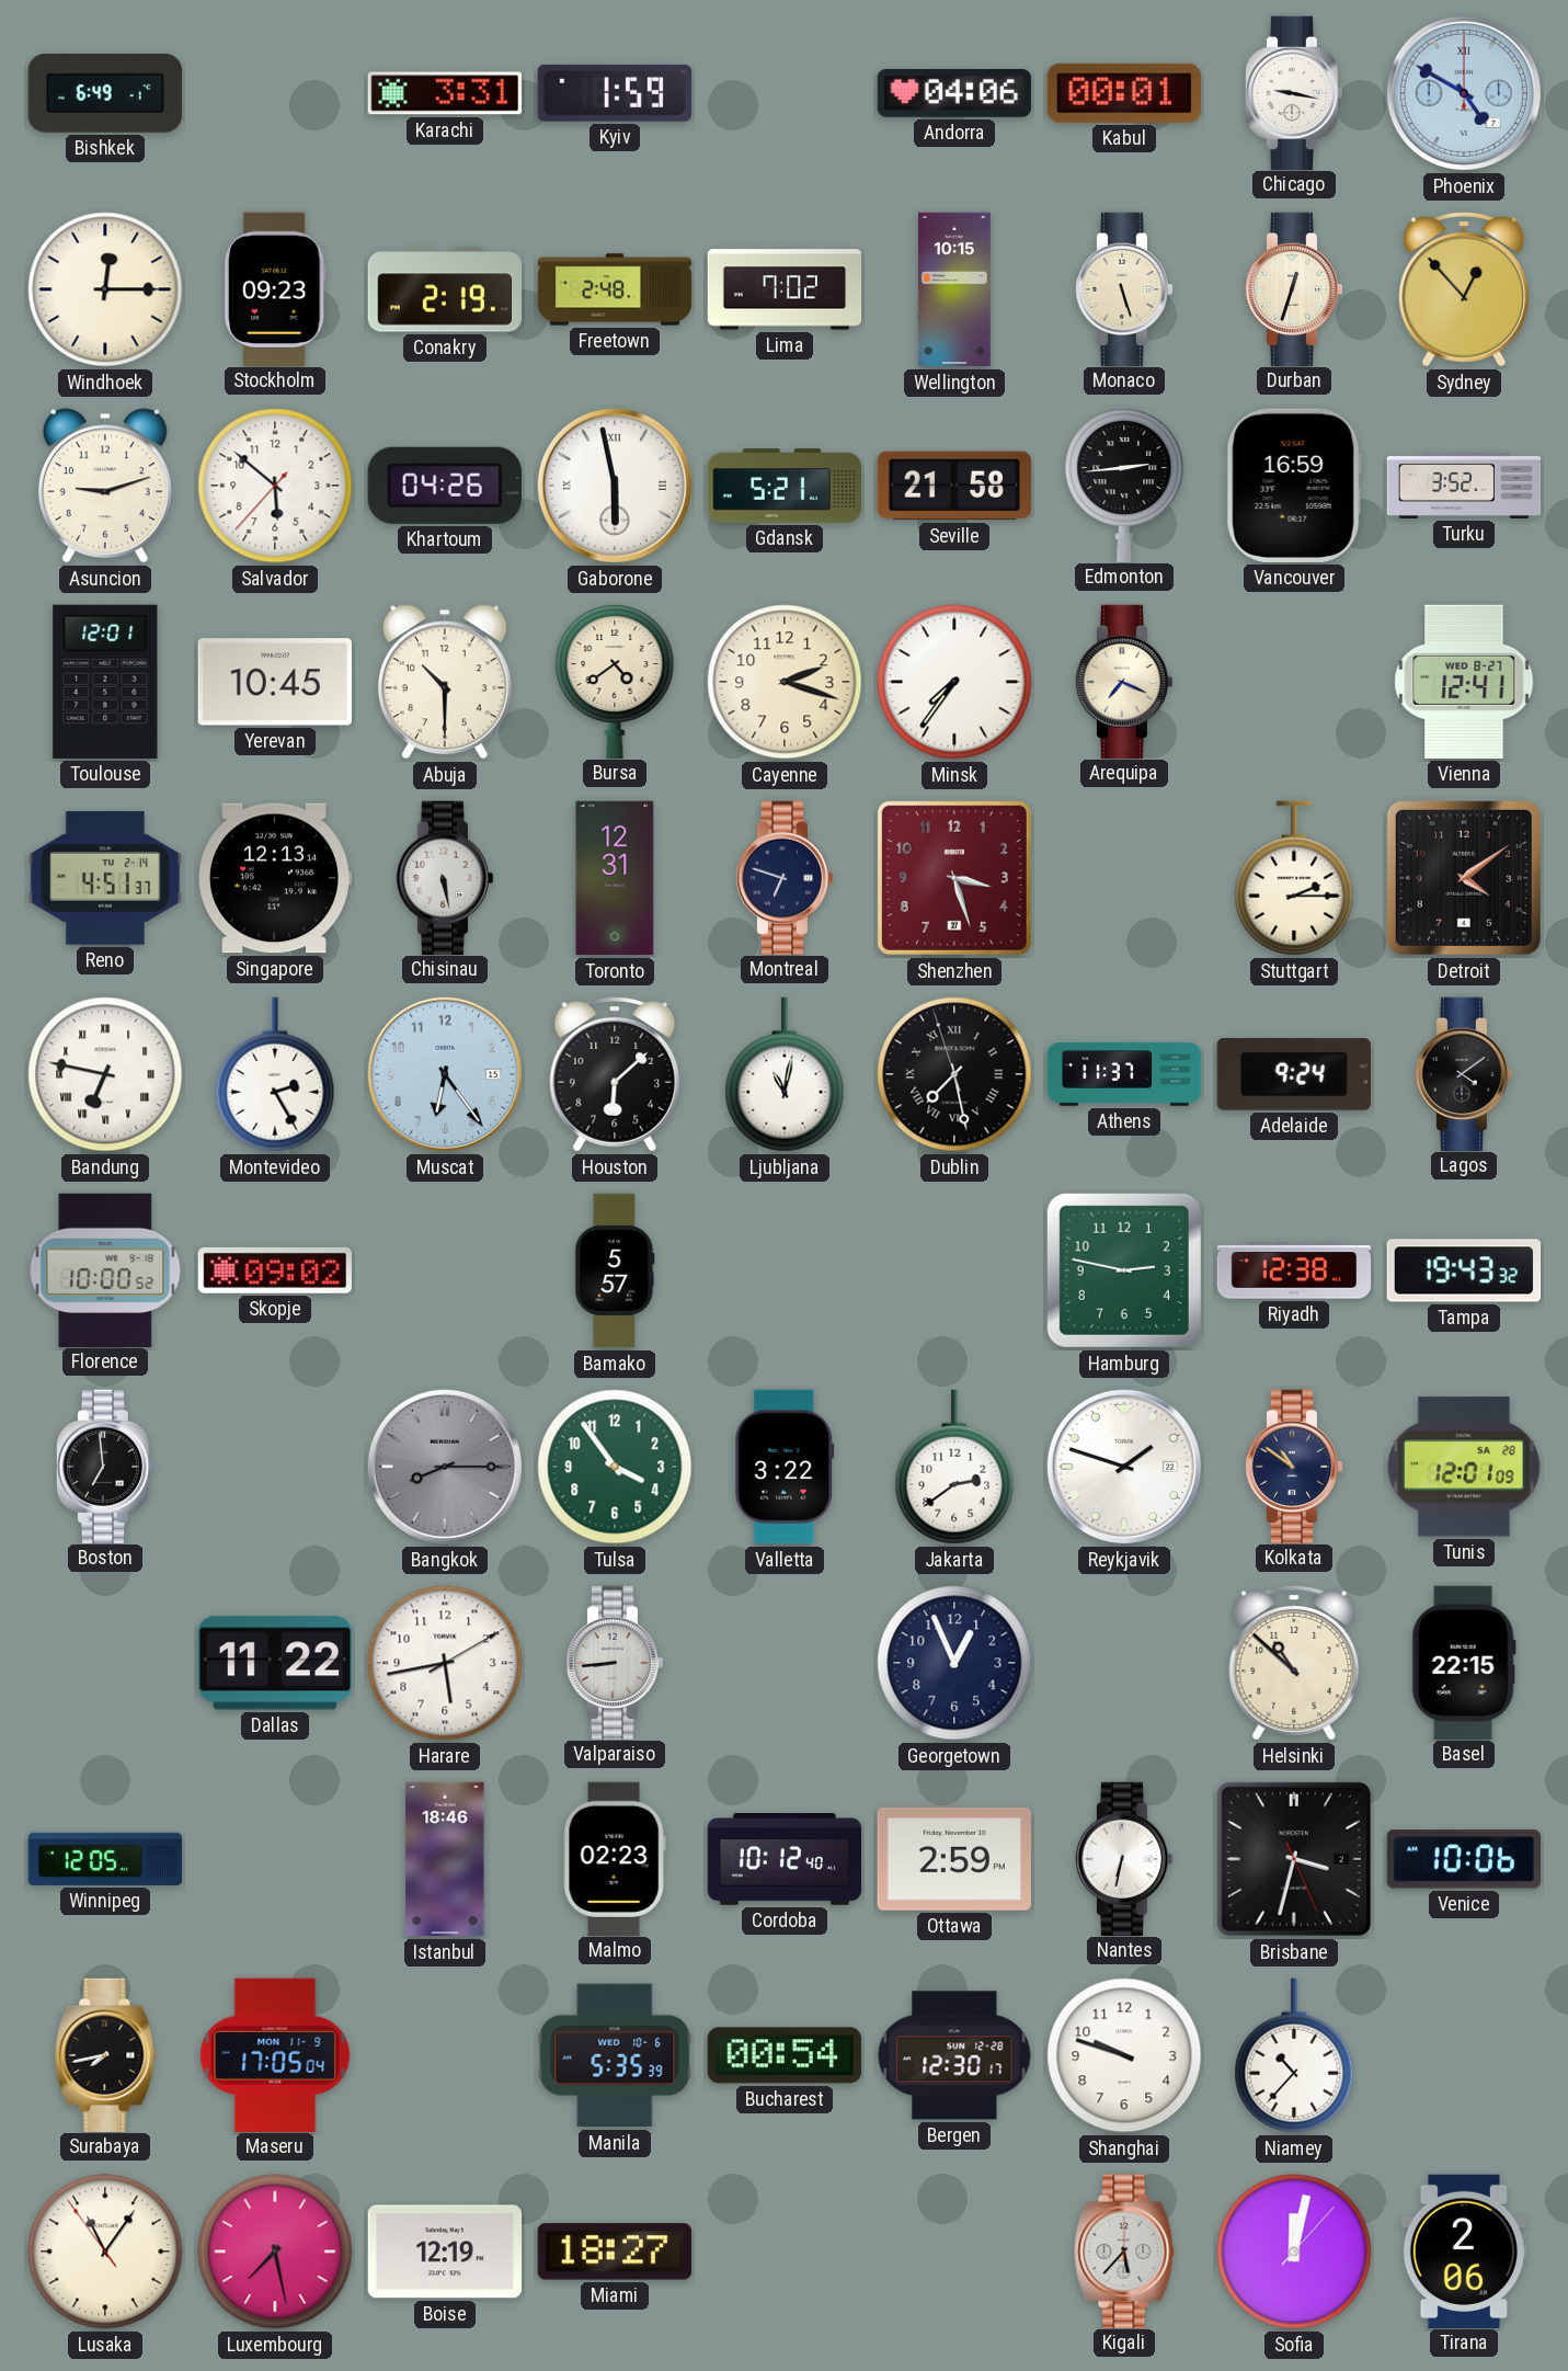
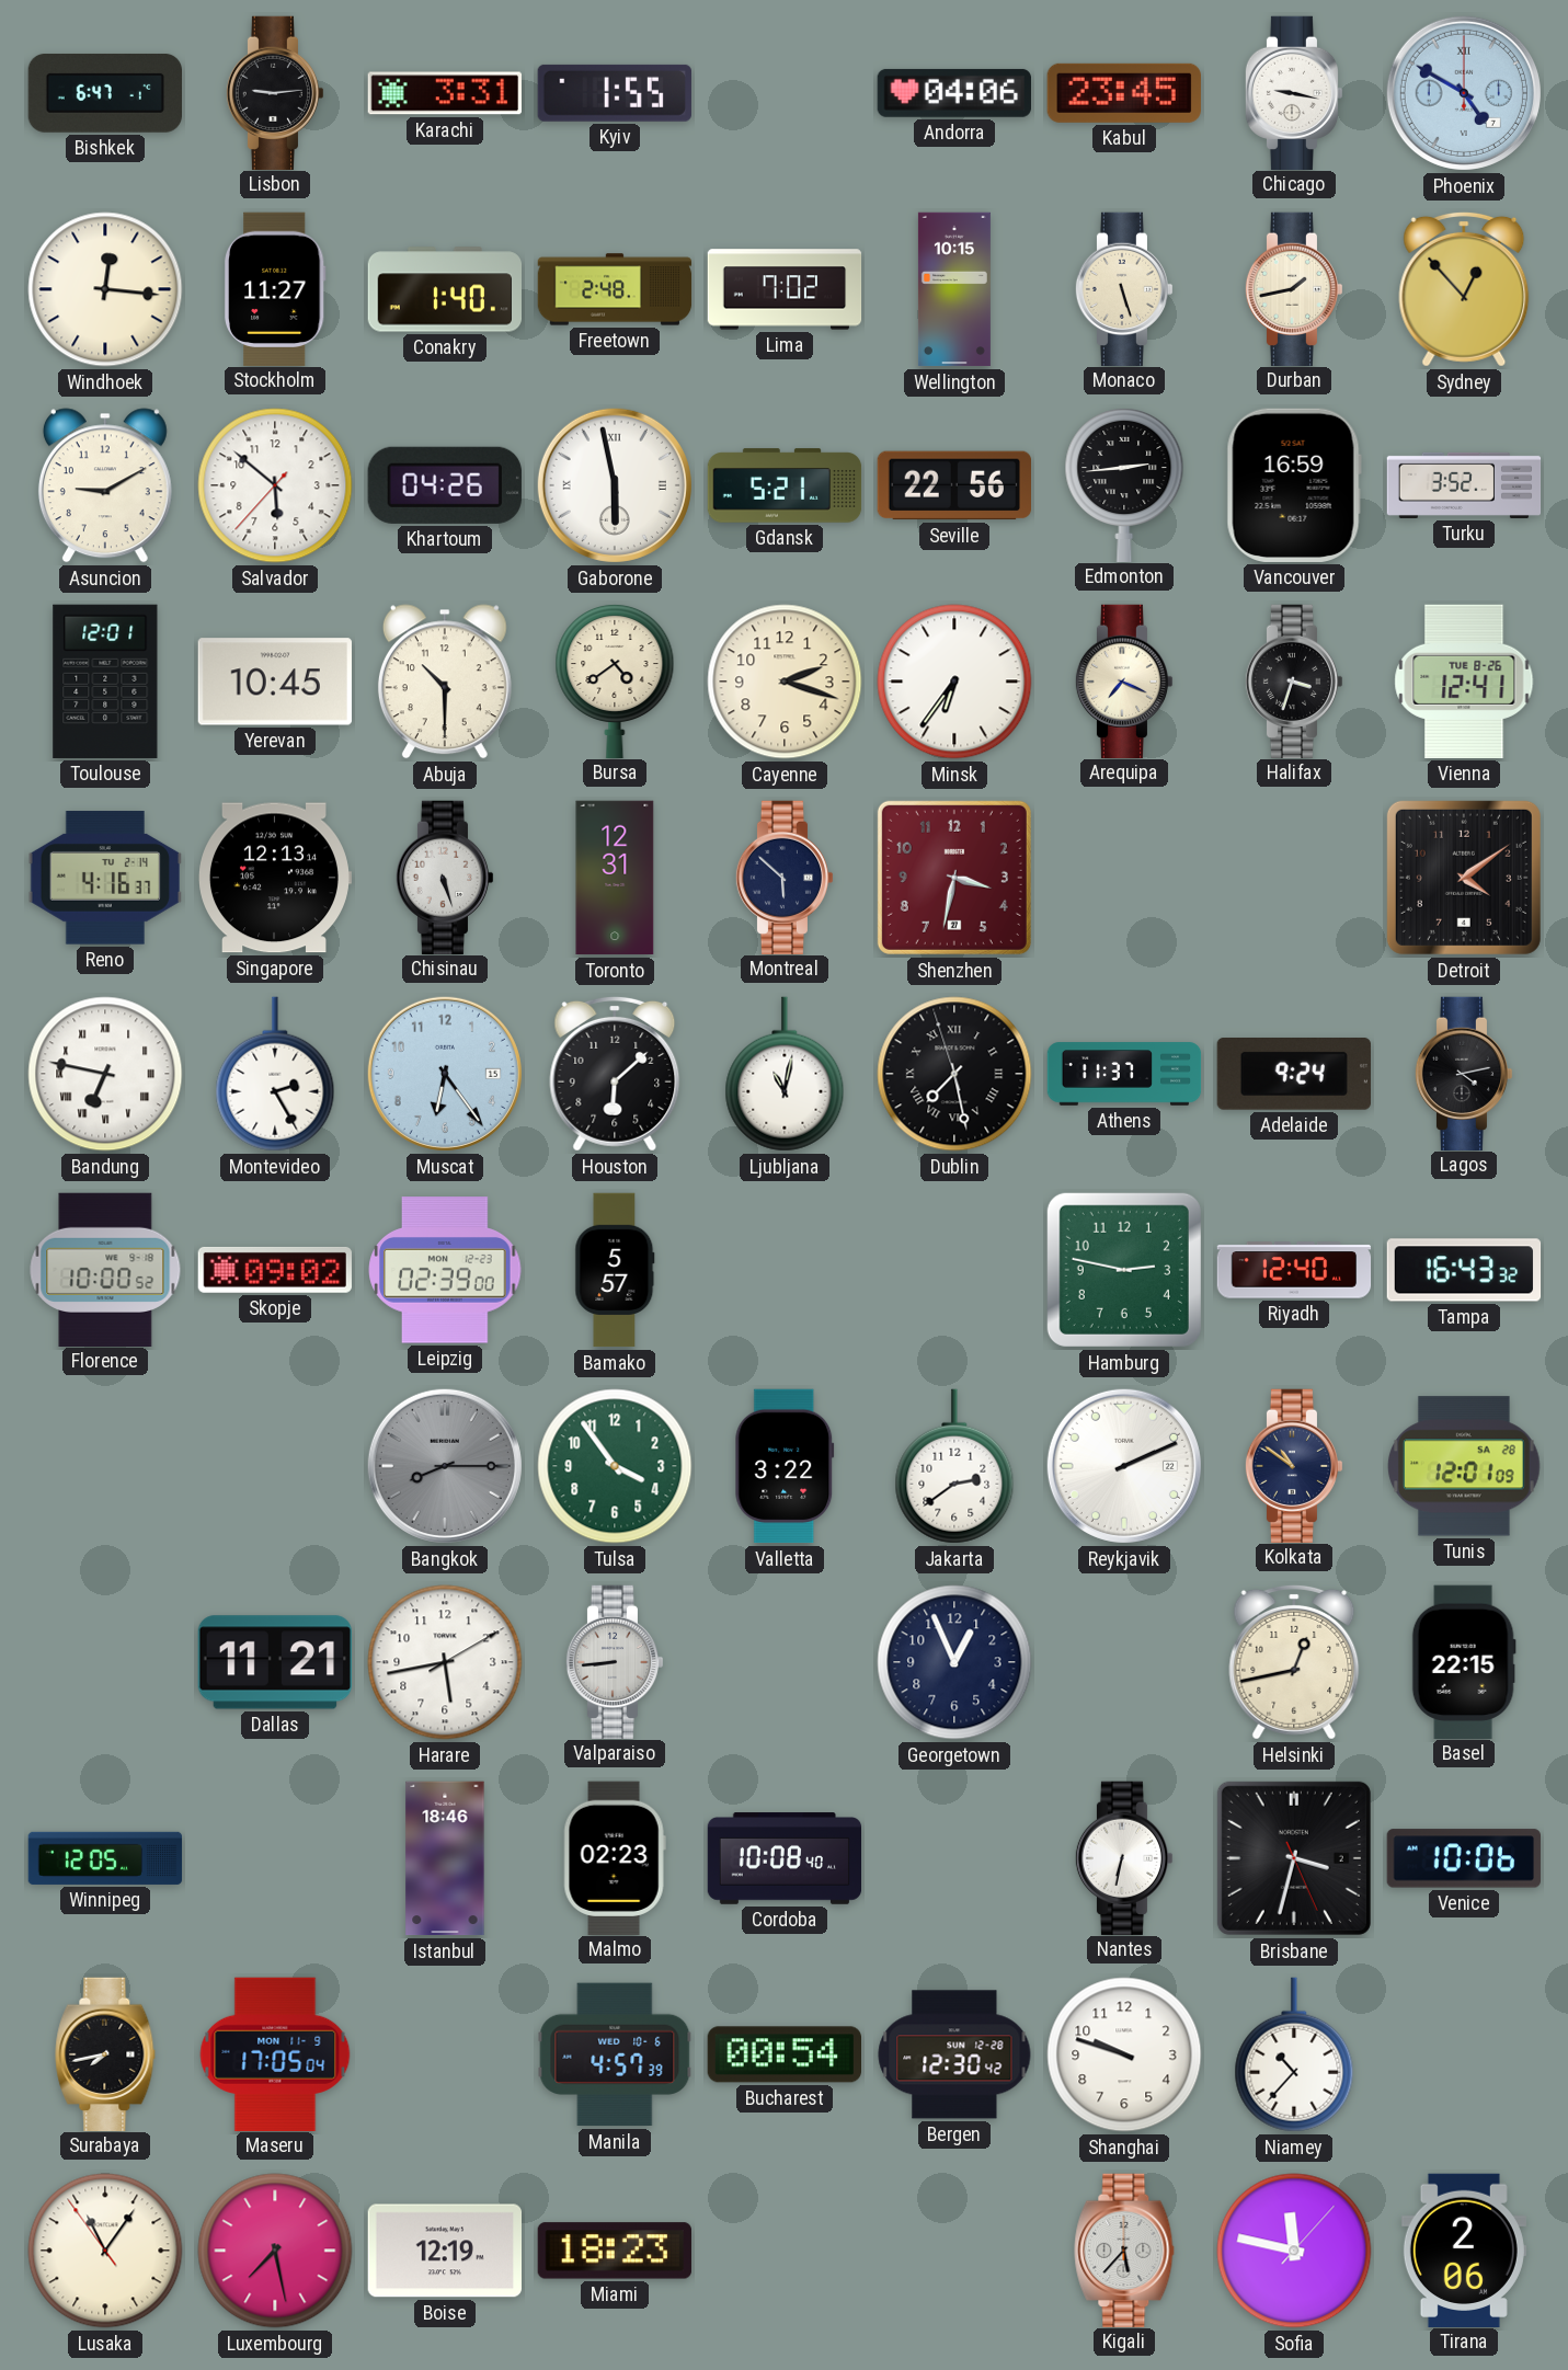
Bishkek: 6:49 -> 6:47 (104, 93)
Lisbon: none -> 9:14 (275, 92)
Kyiv: 1:59 -> 1:55 (615, 93)
Kabul: 00:01 -> 23:45 (1124, 93)
Windhoek: 12:15 -> 12:16 (105, 289)
Stockholm: 09:23 -> 11:27 (275, 288)
Conakry: 2:19 -> 1:40 (444, 289)
Durban: 12:33 -> 1:43 (1294, 288)
Asuncion: 9:12 -> 9:10 (105, 485)
Seville: 21:58 -> 22:56 (953, 485)
Minsk: 7:36 -> 6:36 (954, 682)
Halifax: none -> 3:33 (1294, 680)
Vienna date: WED 8-27 -> TUE 8-26 (1464, 682)
Reno: 4:51 -> 4:16 (104, 878)
Chisinau: 5:28 -> 5:27 (445, 877)
Montreal: 6:48 -> 5:52 (785, 877)
Shenzhen: 3:27 -> 3:32 (954, 878)
Stuttgart: 2:15 -> none (1294, 878)
Lagos: 4:09 -> 4:13 (1464, 1073)
Leipzig: none -> 02:39 (445, 1270)
Riyadh: 12:38 -> 12:40 (1294, 1270)
Tampa: 19:43 -> 16:43 (1464, 1270)
Boston: 6:59 -> none (105, 1466)
Reykjavik: 1:48 -> 2:11 (1124, 1466)
Dallas: 11:22 -> 11:21 (274, 1662)
Helsinki: 10:52 -> 12:43 (1294, 1662)
Cordoba: 10:12 -> 10:08 (785, 1858)
Ottawa: 2:59 -> none (954, 1859)
Manila: 5:35 -> 4:57 (615, 2054)
Bergen: 12:30:17 -> 12:30:42 (954, 2054)
Miami: 18:27 -> 18:23 (615, 2251)
Sofia: 12:02 -> 11:47 (1294, 2251)
